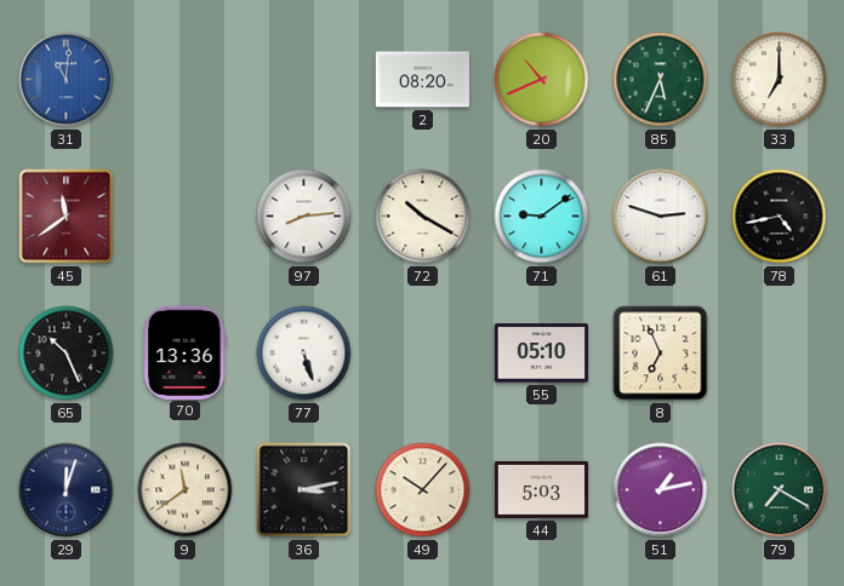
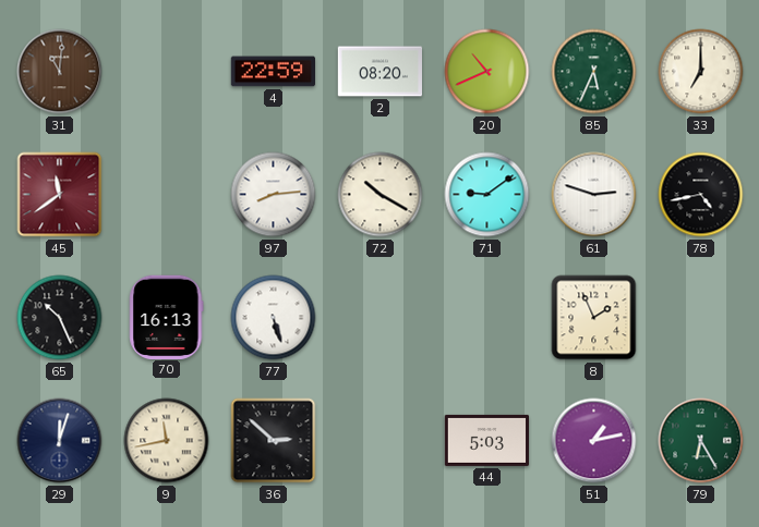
31 dial: blue -> brown (60, 72)
4: none -> 22:59 (273, 72)
70: 13:36 -> 16:13 (167, 317)
55: 05:10 -> none (541, 354)
8: 6:56 -> 1:56 (594, 318)
9: 11:39 -> 11:43 (167, 441)
36: 3:13 -> 2:52 (274, 441)
49: 10:07 -> none (423, 490)
79: 7:20 -> 6:25 (701, 441)
